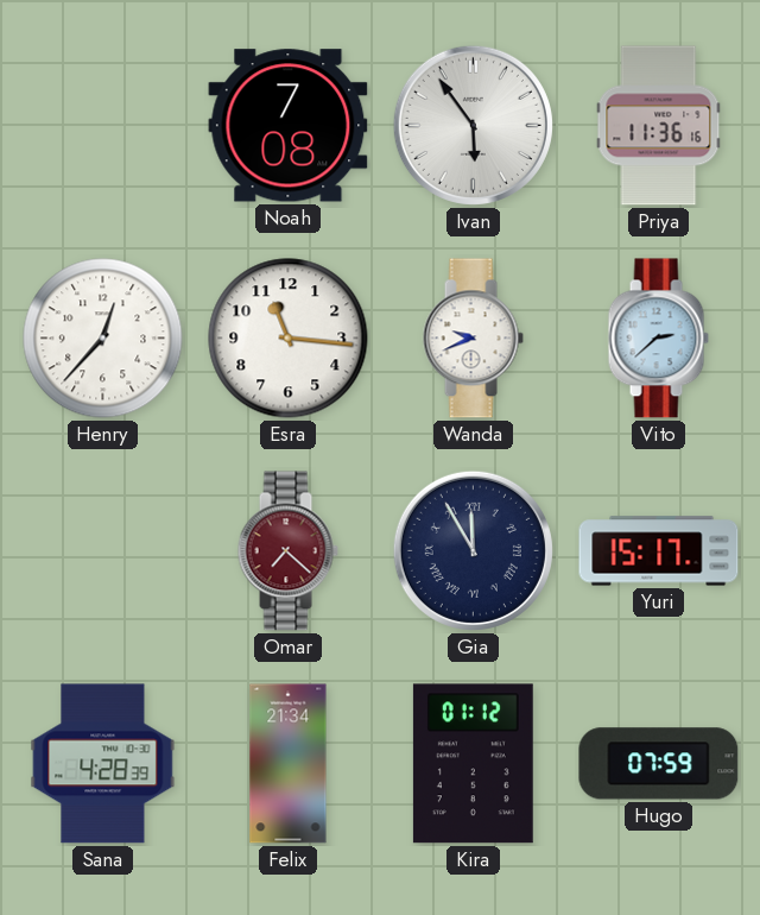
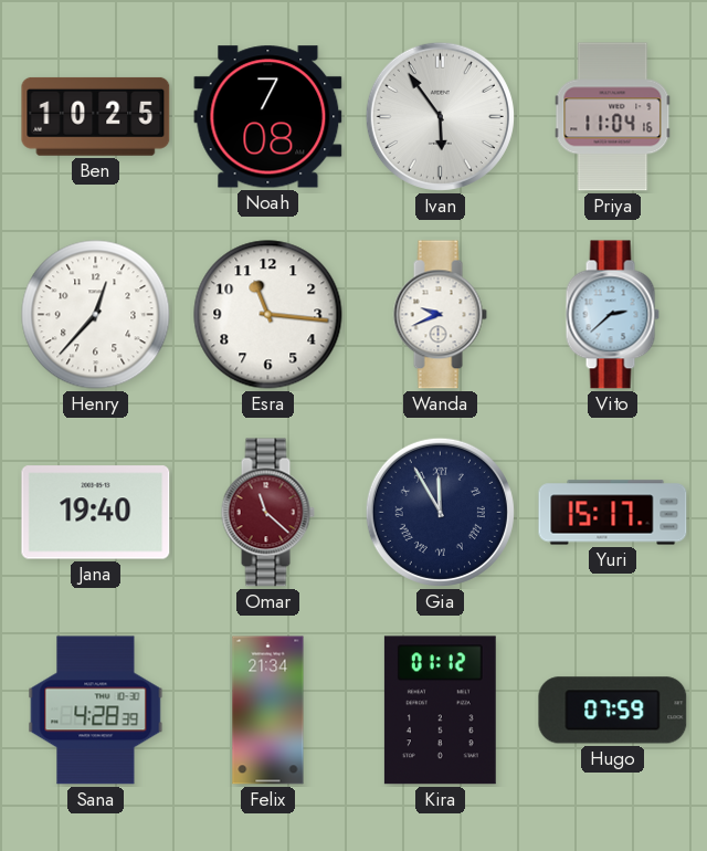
Ben: none -> 10:25 (96, 116)
Priya: 11:36 -> 11:04 (613, 117)
Jana: none -> 19:40 (96, 513)
Omar: 7:22 -> 11:22 (267, 513)
